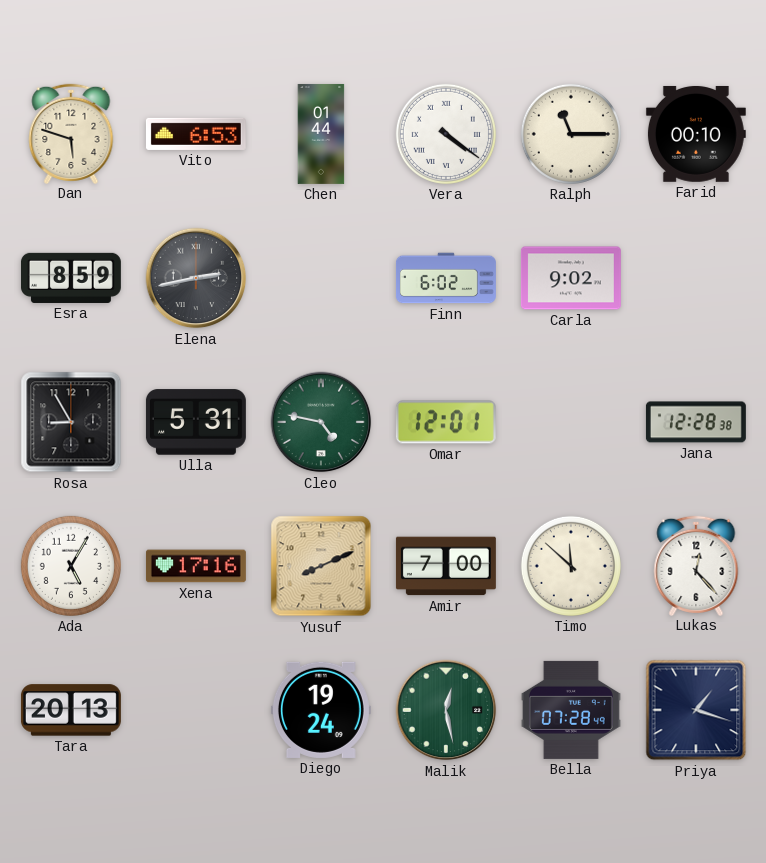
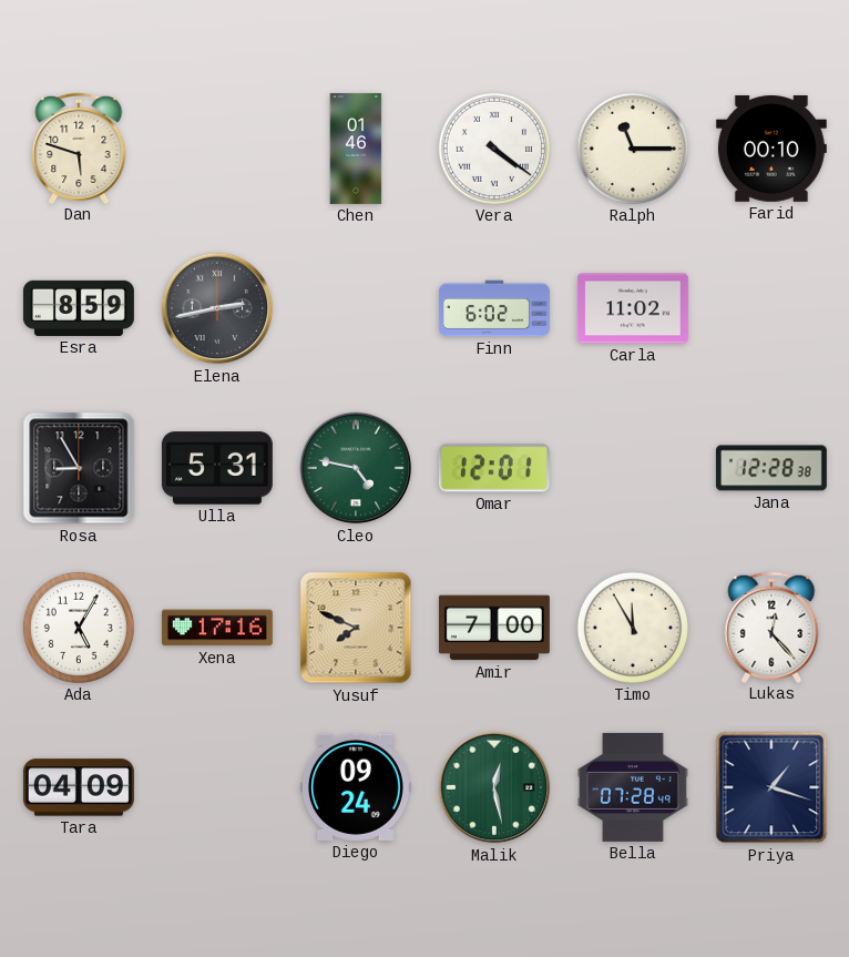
Vito: 6:53 -> none (196, 134)
Chen: 01:44 -> 01:46 (356, 149)
Carla: 9:02 -> 11:02 (633, 308)
Yusuf: 8:11 -> 7:49 (356, 628)
Timo: 11:52 -> 11:55 (633, 628)
Tara: 20:13 -> 04:09 (79, 787)
Diego: 19:24 -> 09:24 (356, 787)
